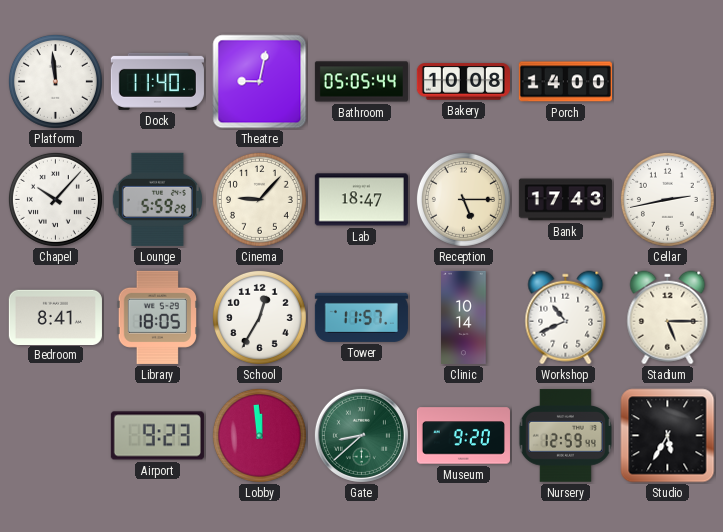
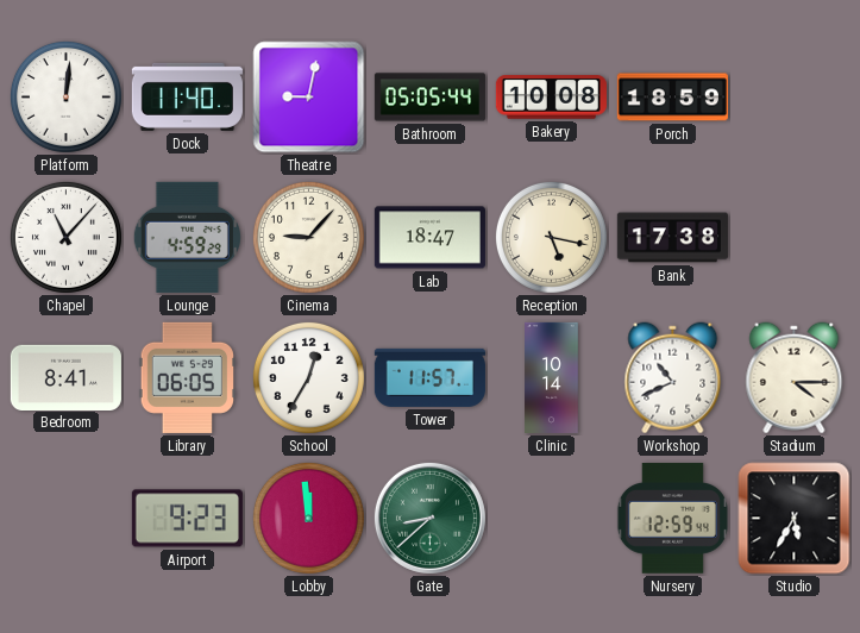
Platform: 11:59 -> 12:01 (65, 96)
Porch: 14:00 -> 18:59 (672, 98)
Chapel: 10:07 -> 11:07 (65, 237)
Lounge: 5:59 -> 4:59 (187, 237)
Reception: 5:15 -> 5:17 (551, 237)
Bank: 17:43 -> 17:38 (672, 238)
Cellar: 2:43 -> none (667, 199)
Library: 18:05 -> 06:05 (187, 377)
Stadium: 5:15 -> 4:15 (795, 378)
Museum: 9:20 -> none (463, 436)
